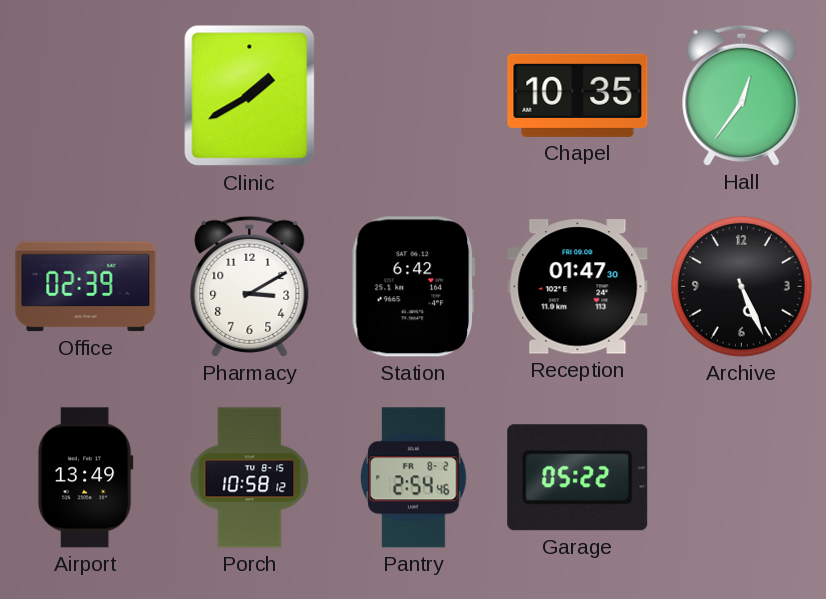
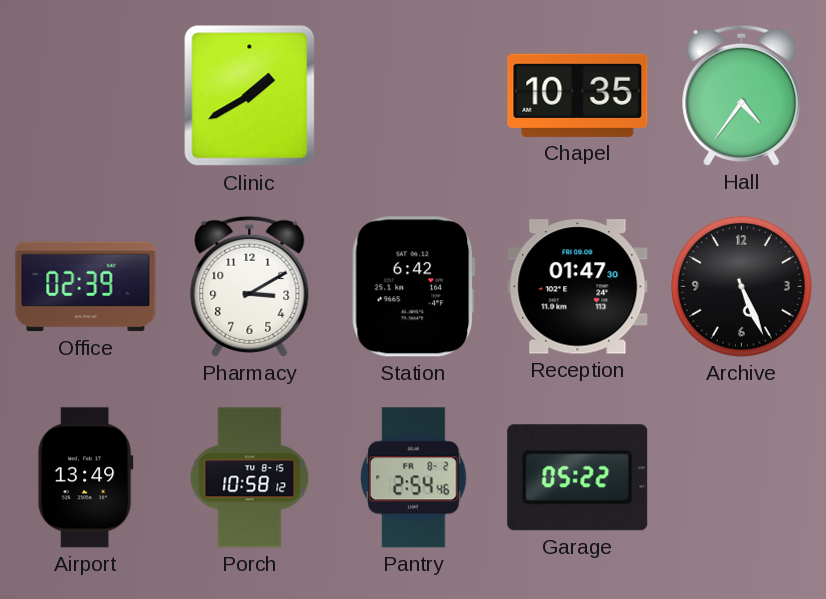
Hall: 12:36 -> 4:36 (742, 95)
